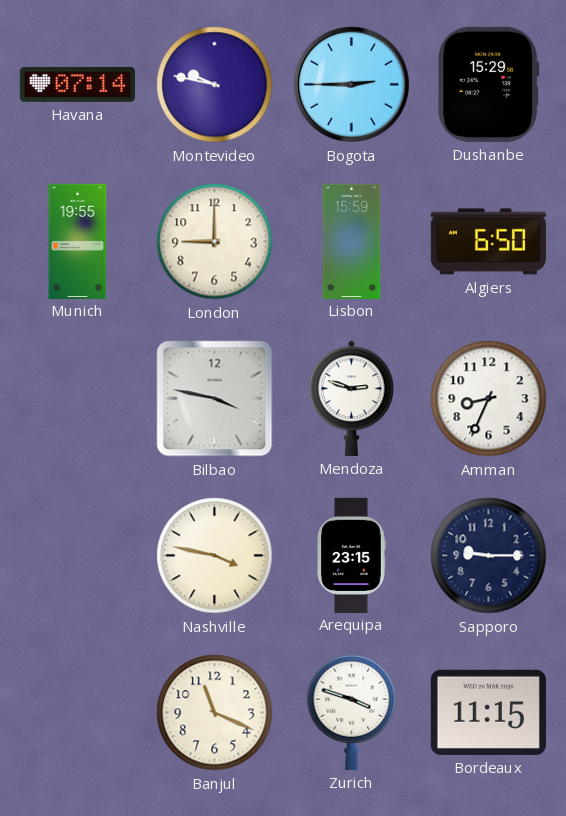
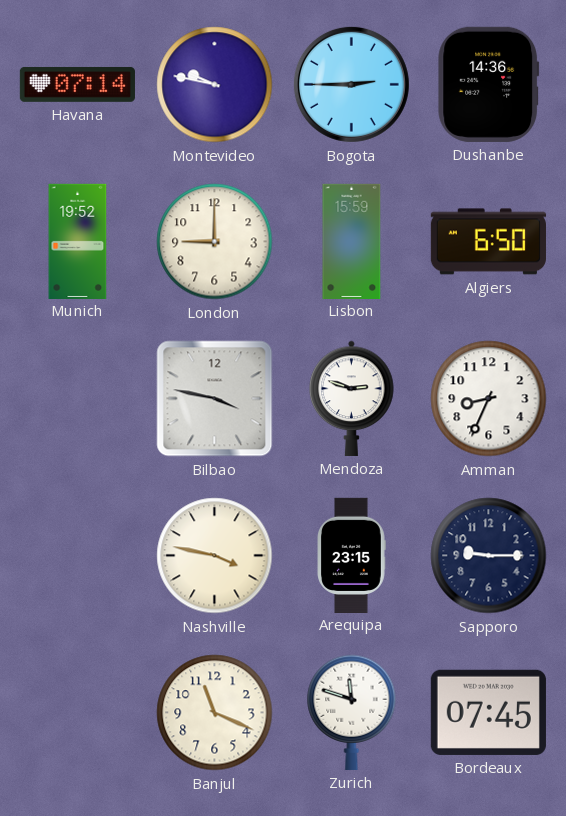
Dushanbe: 15:29 -> 14:36 (489, 84)
Munich: 19:55 -> 19:52 (78, 241)
Zurich: 3:48 -> 11:48 (352, 712)
Bordeaux: 11:15 -> 07:45 (488, 712)
